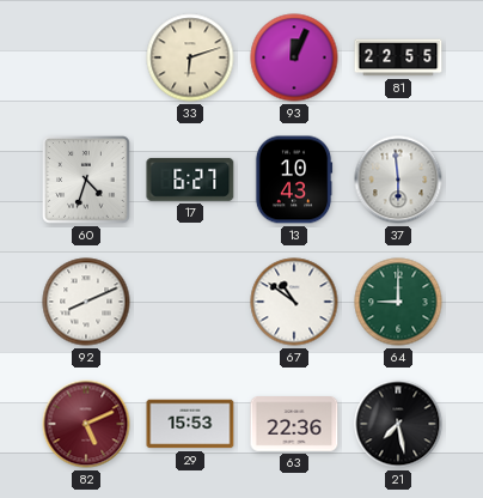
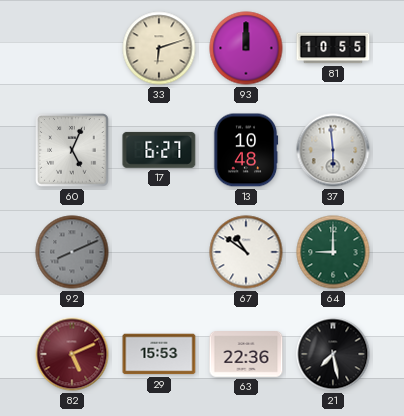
93: 12:04 -> 12:00 (246, 48)
81: 22:55 -> 10:55 (333, 48)
60: 4:33 -> 5:04 (72, 150)
13: 10:43 -> 10:48 (246, 150)
92 dial: white -> grey (72, 252)
